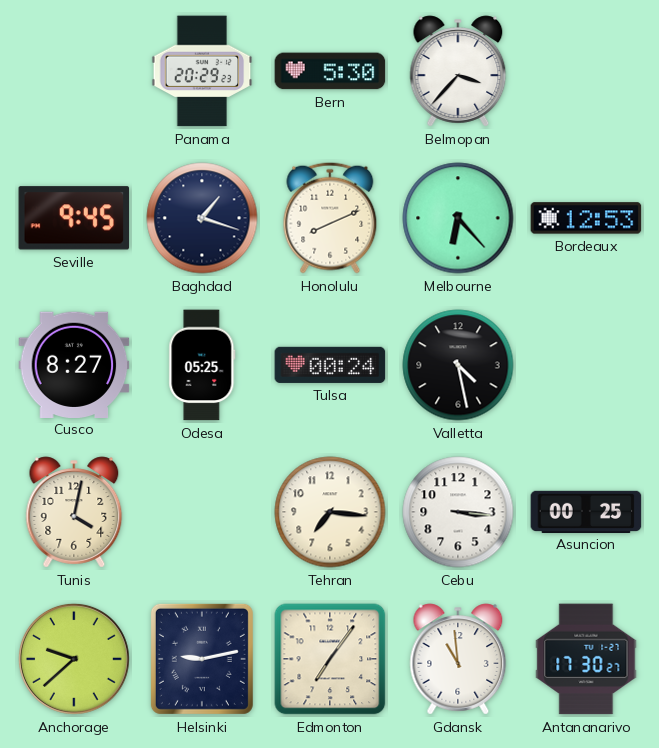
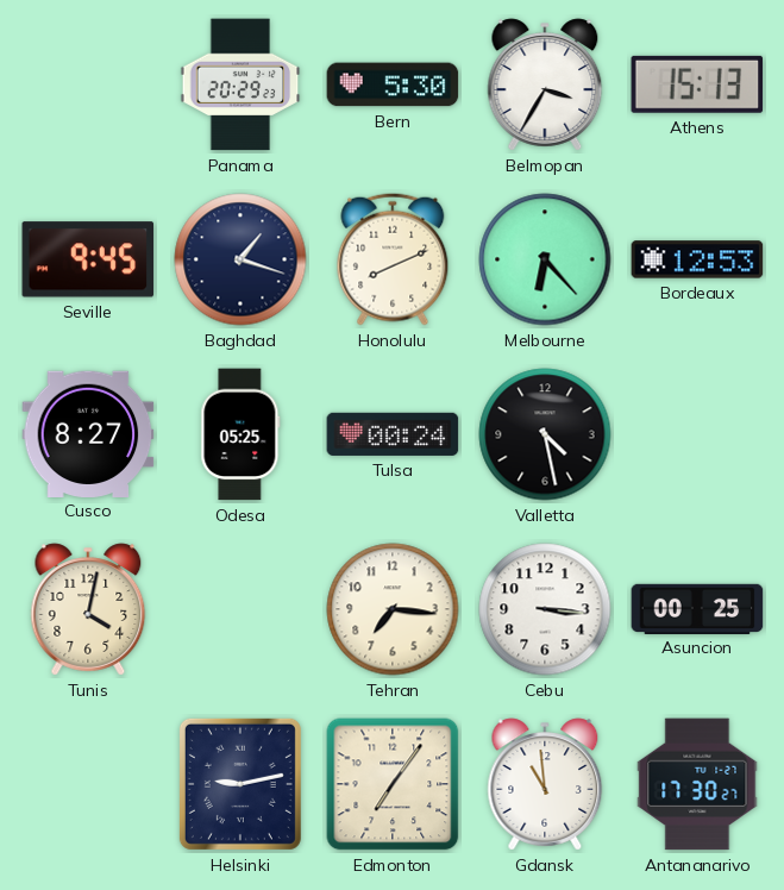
Belmopan: 3:37 -> 3:35 (545, 84)
Athens: none -> 15:13 (697, 84)
Anchorage: 9:38 -> none (74, 659)
